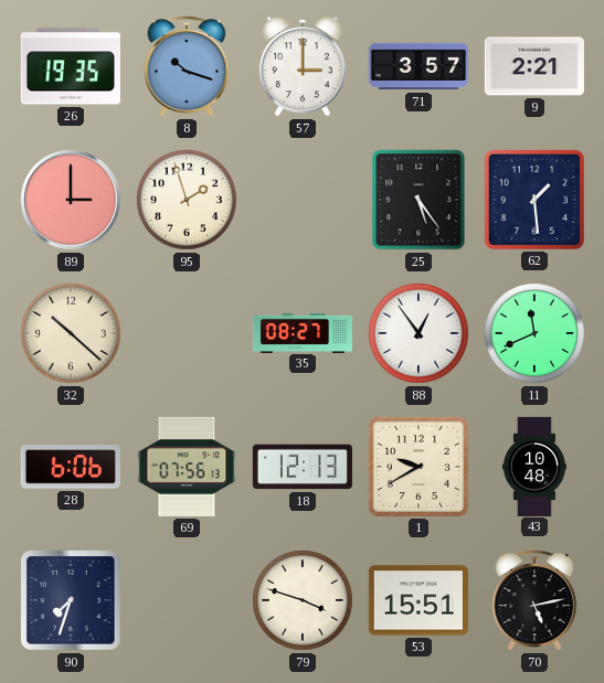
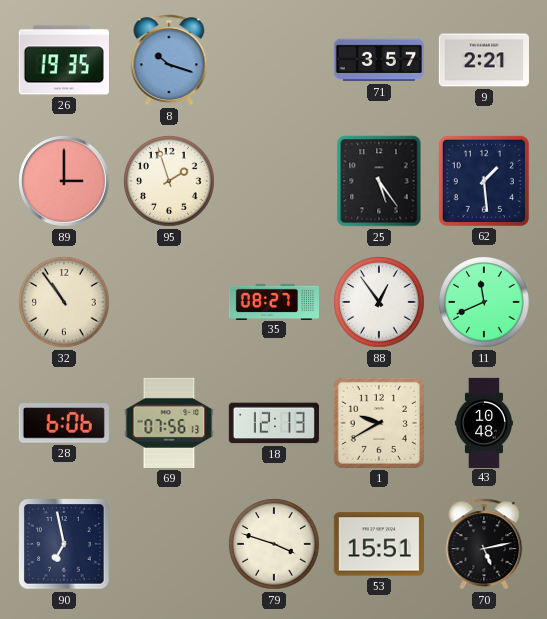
57: 3:00 -> none (303, 66)
32: 10:22 -> 10:54 (64, 302)
90: 7:33 -> 6:58 (64, 544)
